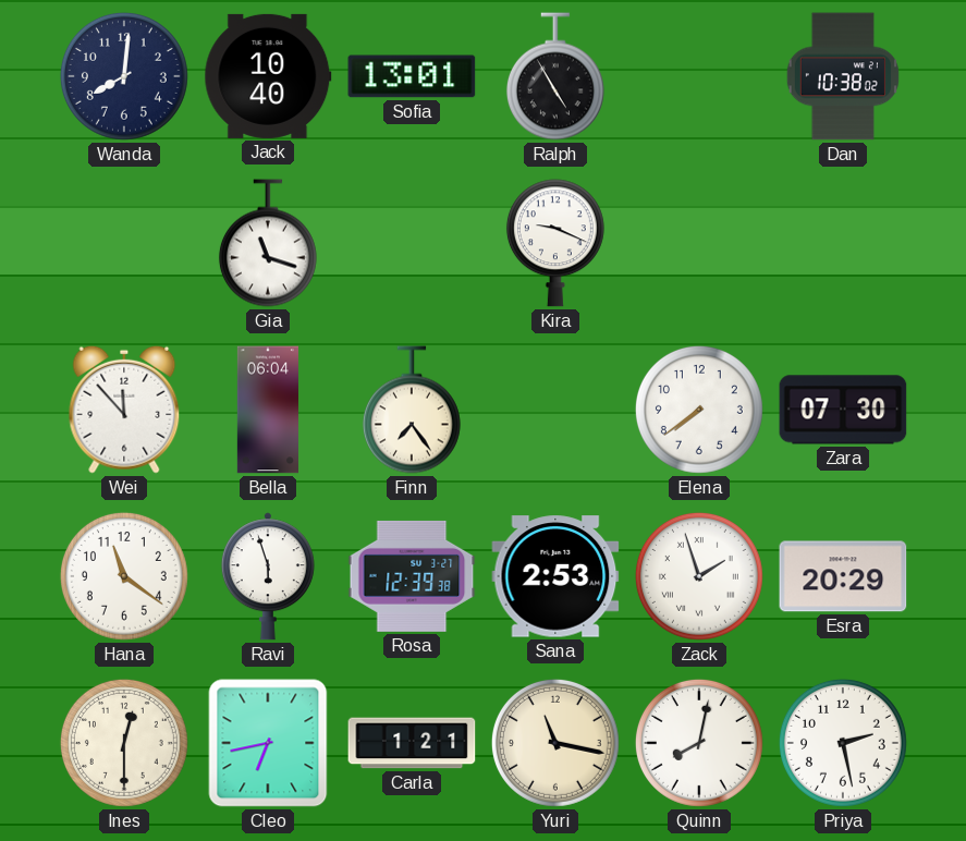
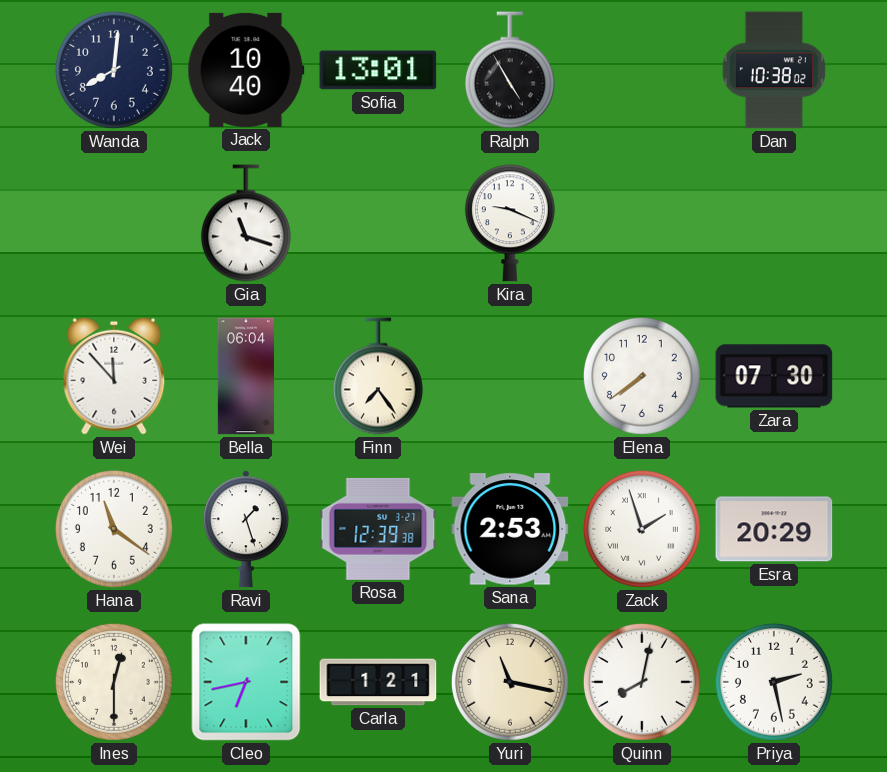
Ravi: 5:57 -> 1:27 (246, 529)
